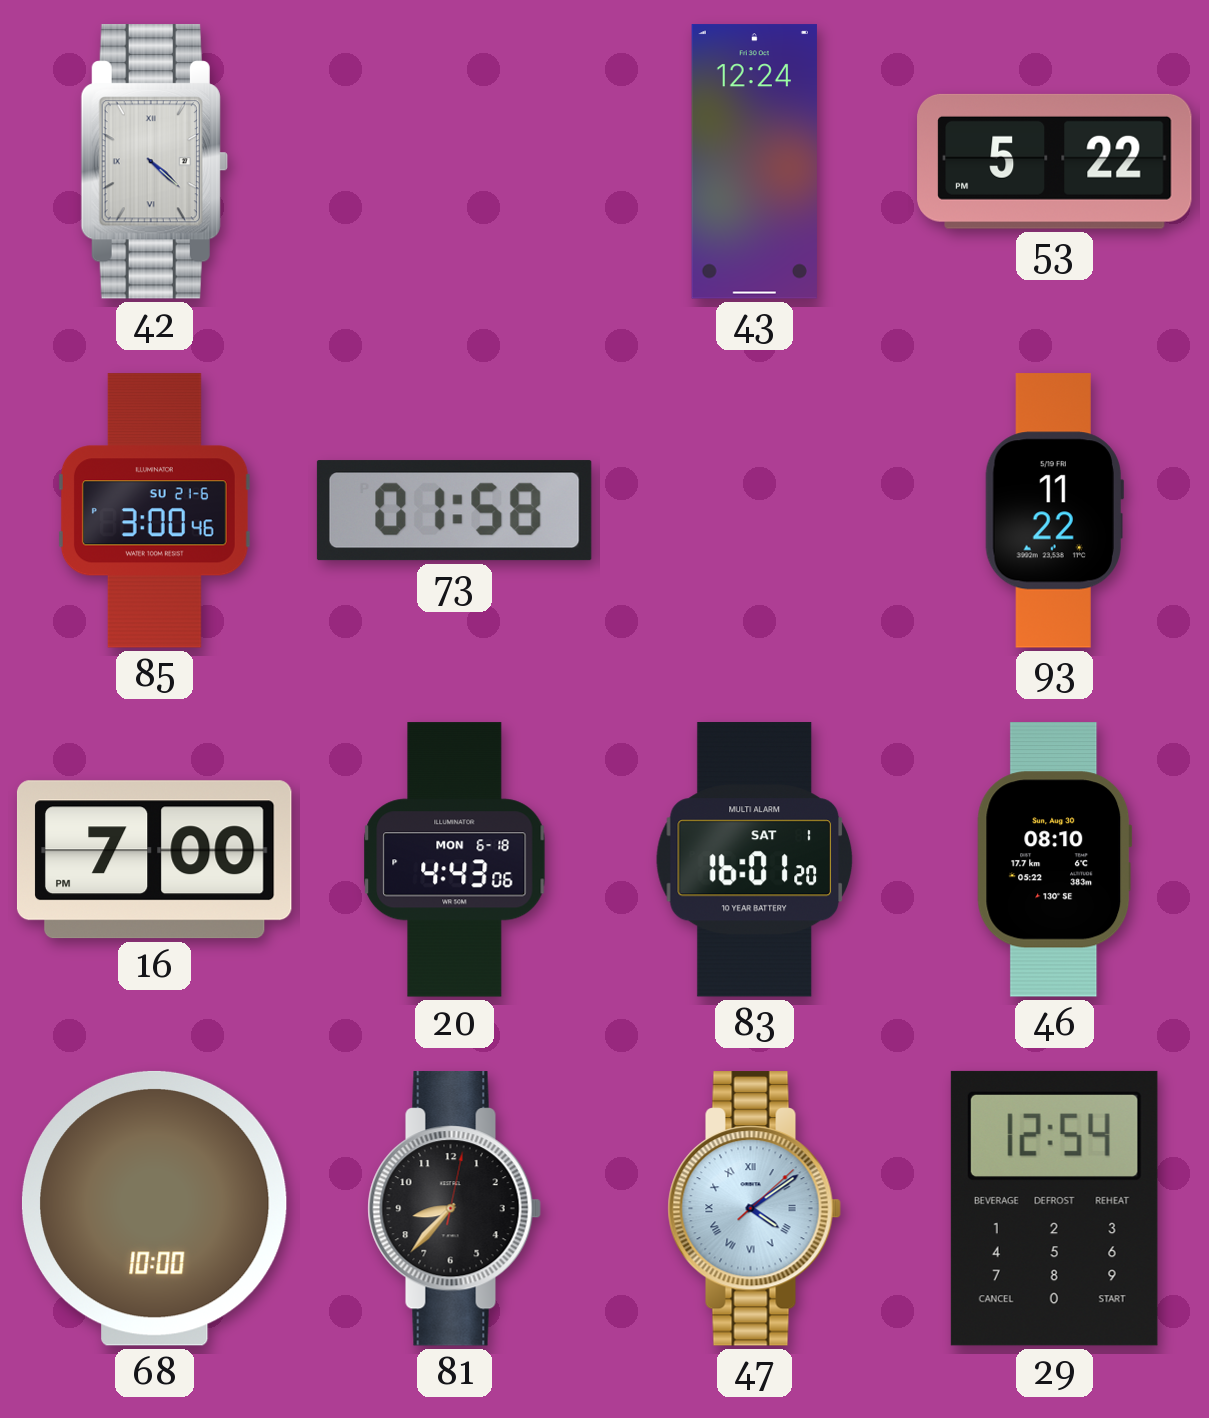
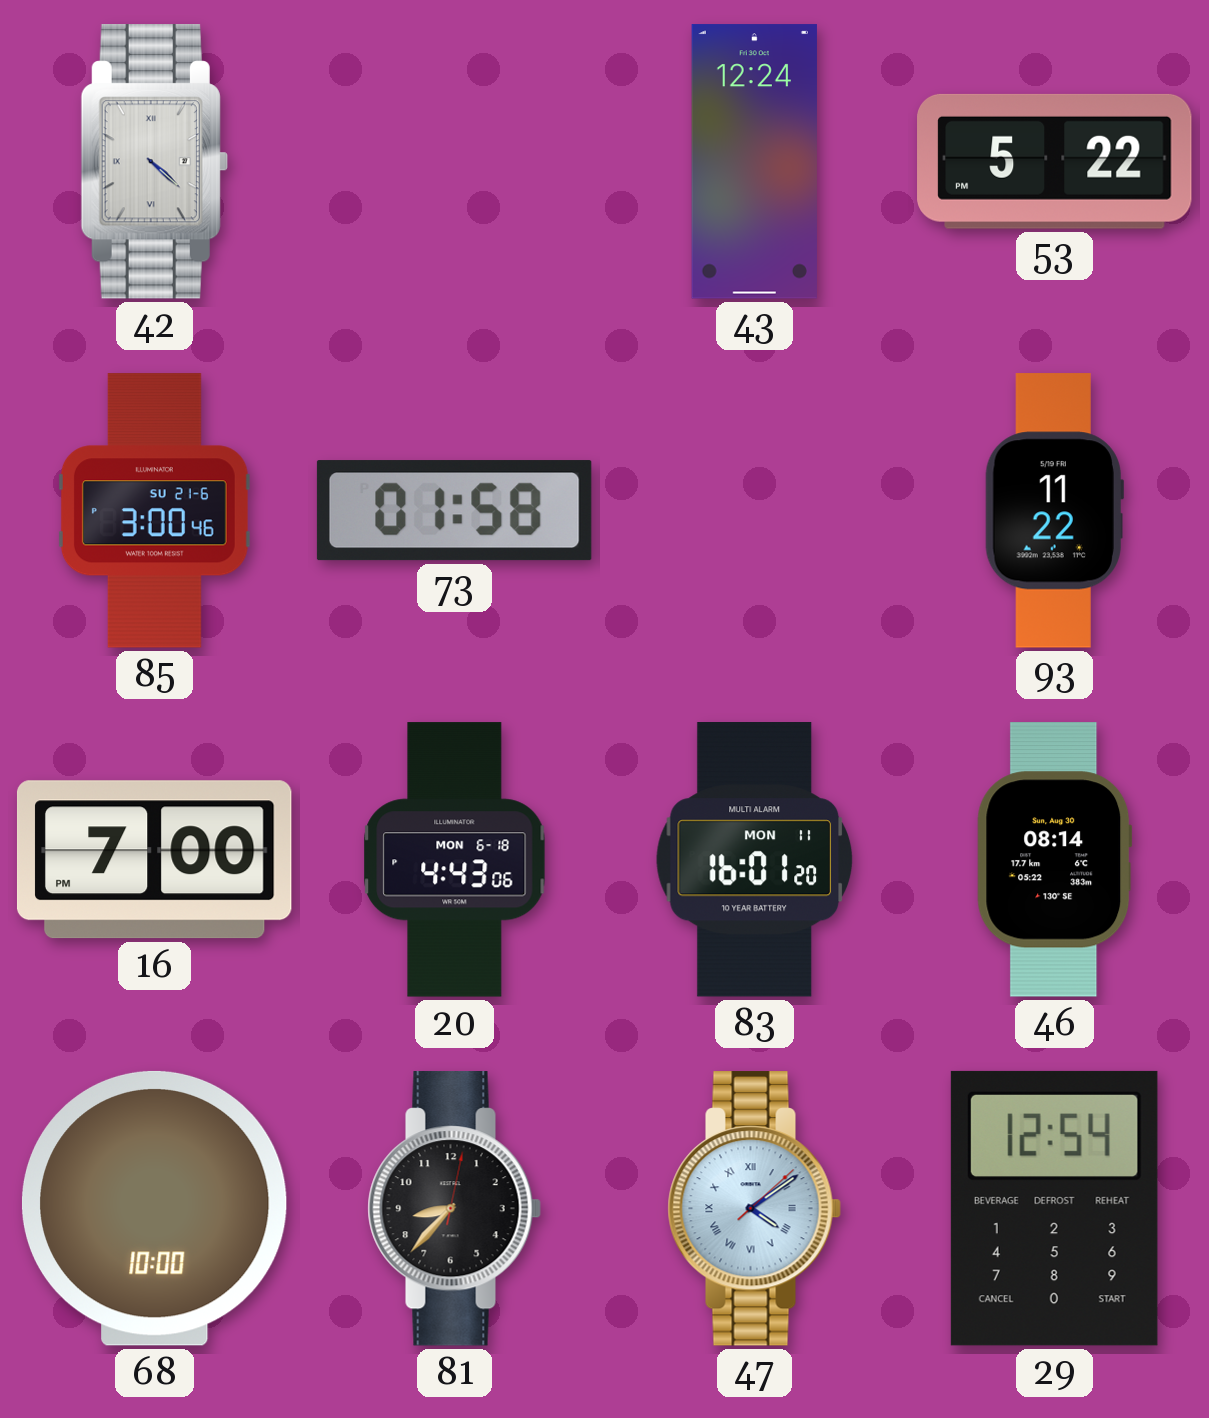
83 date: SAT 1 -> MON 11 (754, 860)
46: 08:10 -> 08:14 (1055, 860)
